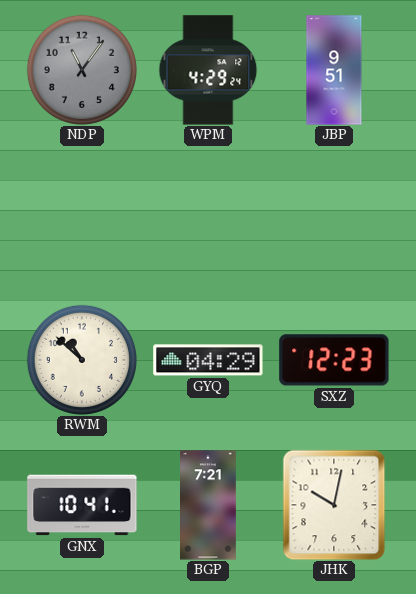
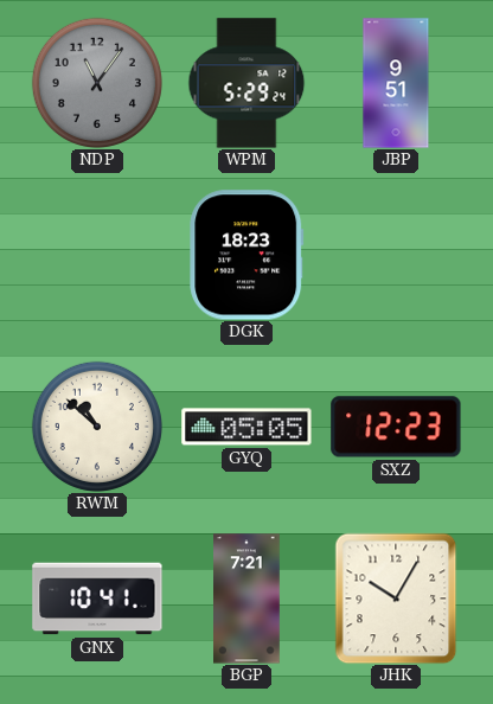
WPM: 4:29 -> 5:29 (246, 83)
DGK: none -> 18:23 (246, 255)
GYQ: 04:29 -> 05:05 (246, 427)
JHK: 10:02 -> 10:05 (396, 599)
